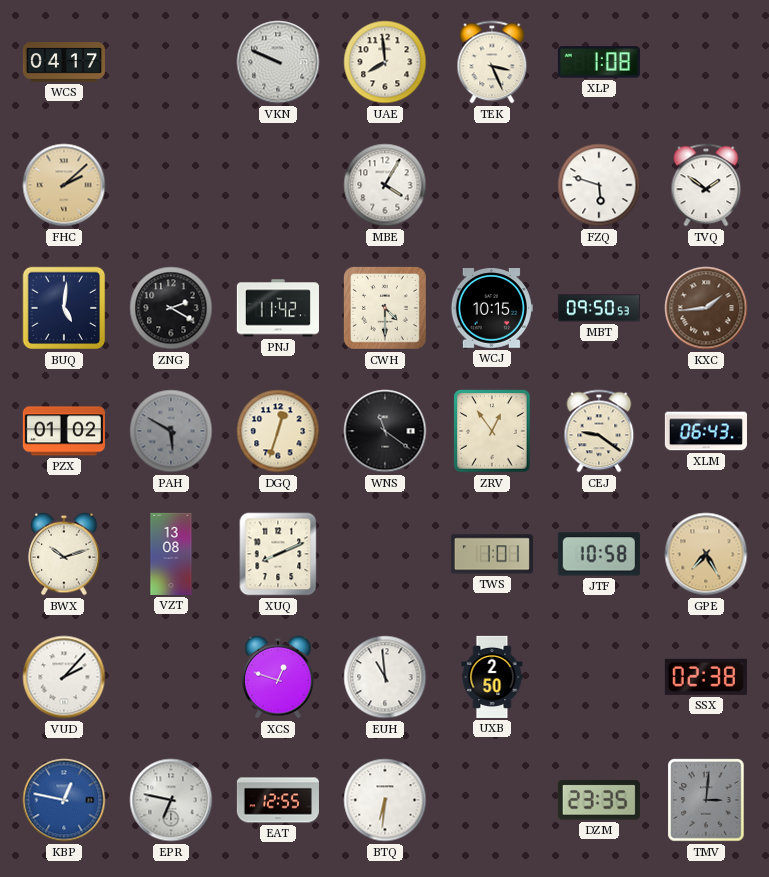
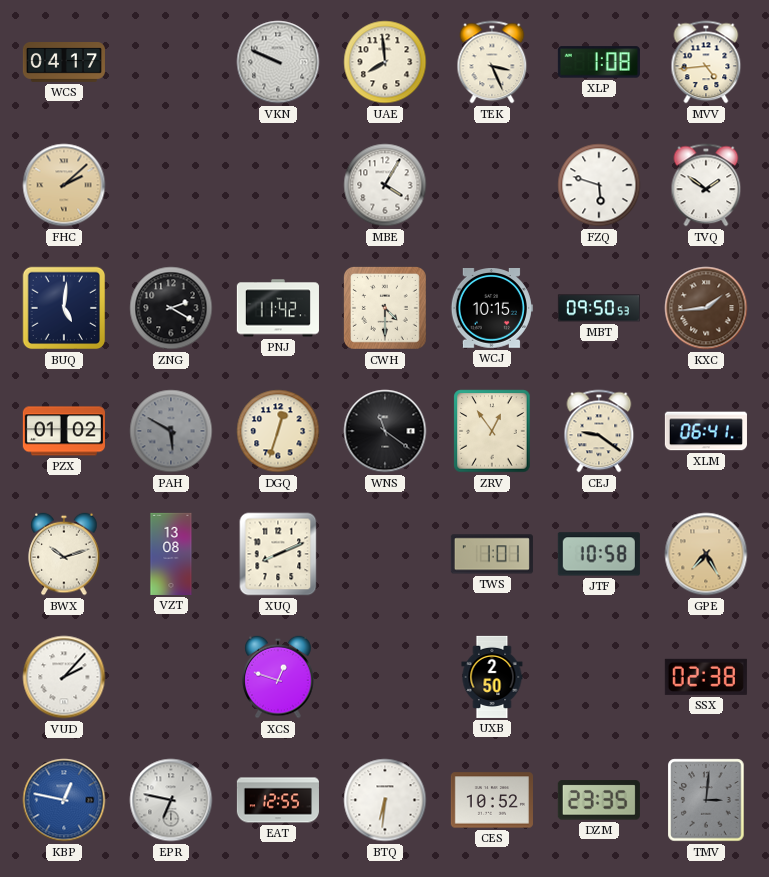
MVV: none -> 4:44 (706, 62)
XLM: 06:43 -> 06:41 (706, 431)
EUH: 10:59 -> none (385, 677)
CES: none -> 10:52 (492, 800)
